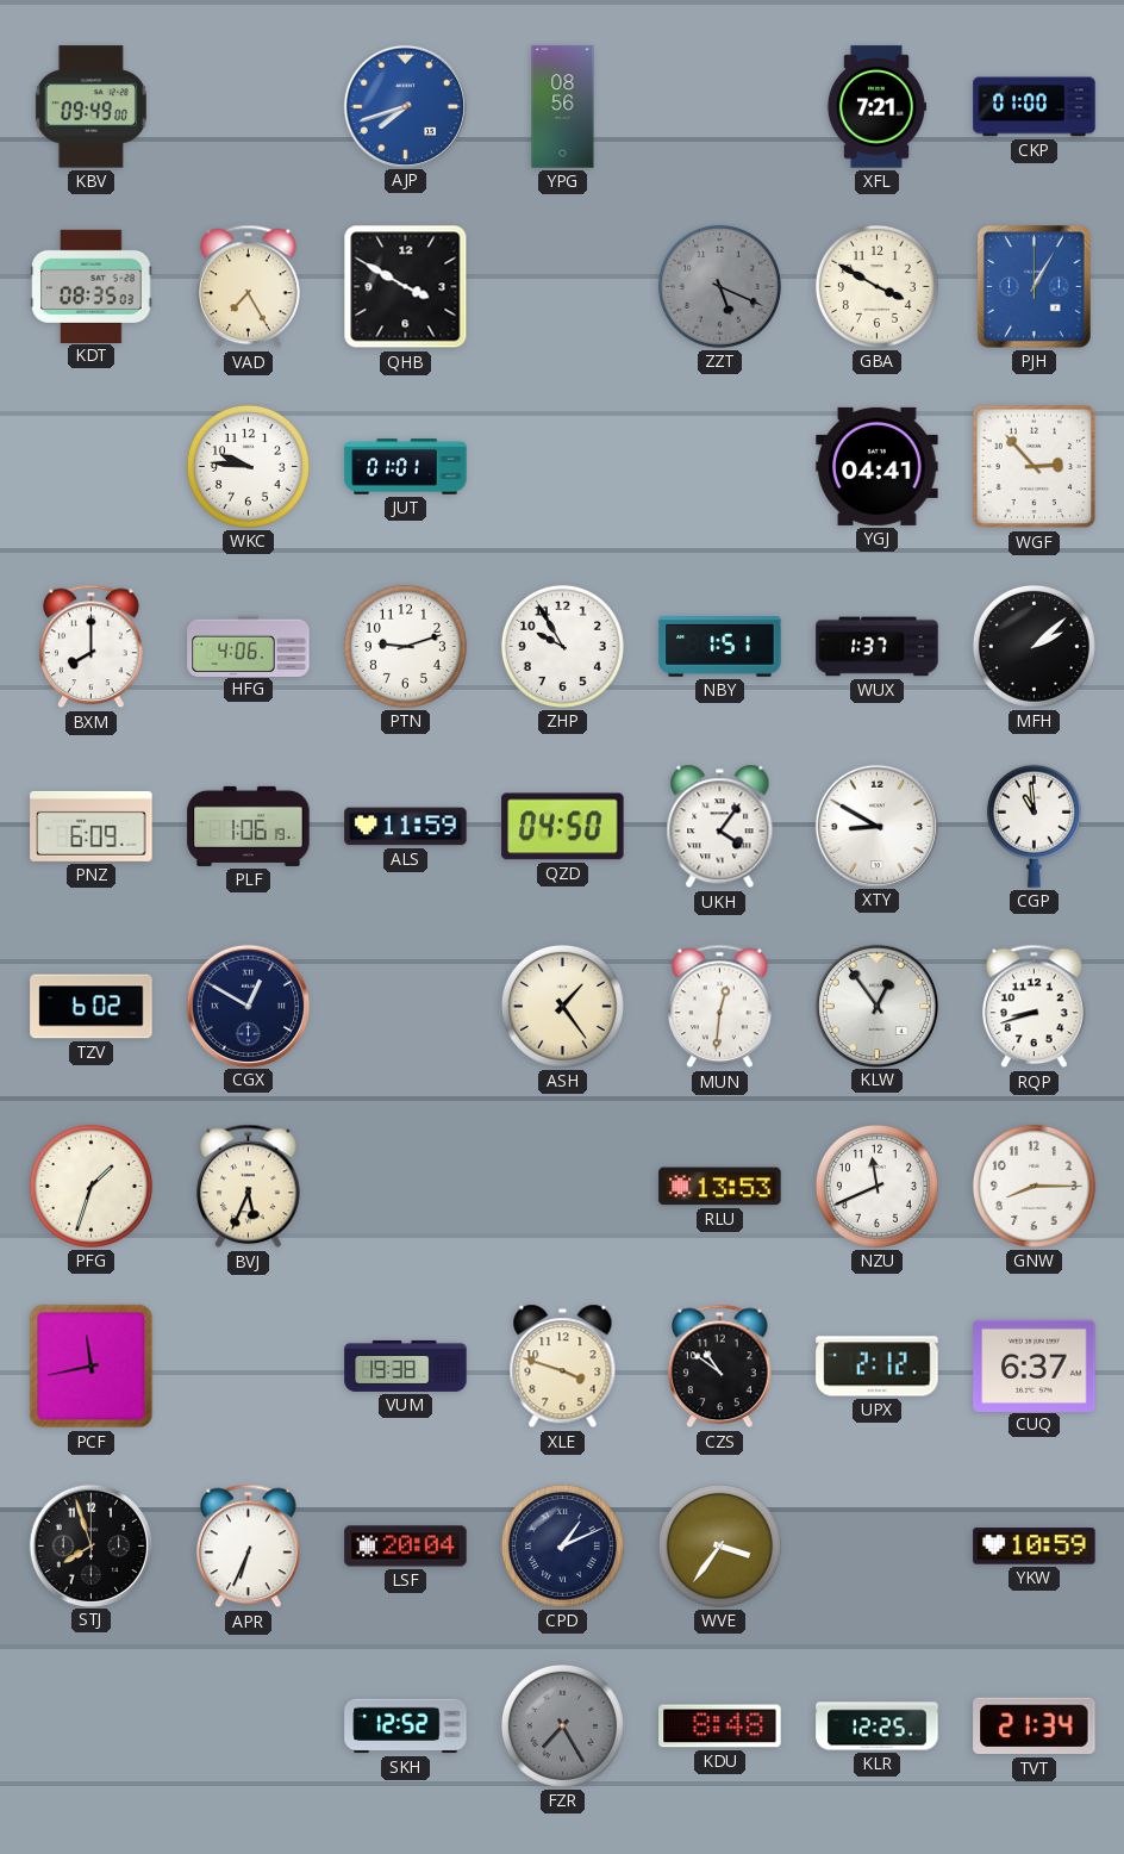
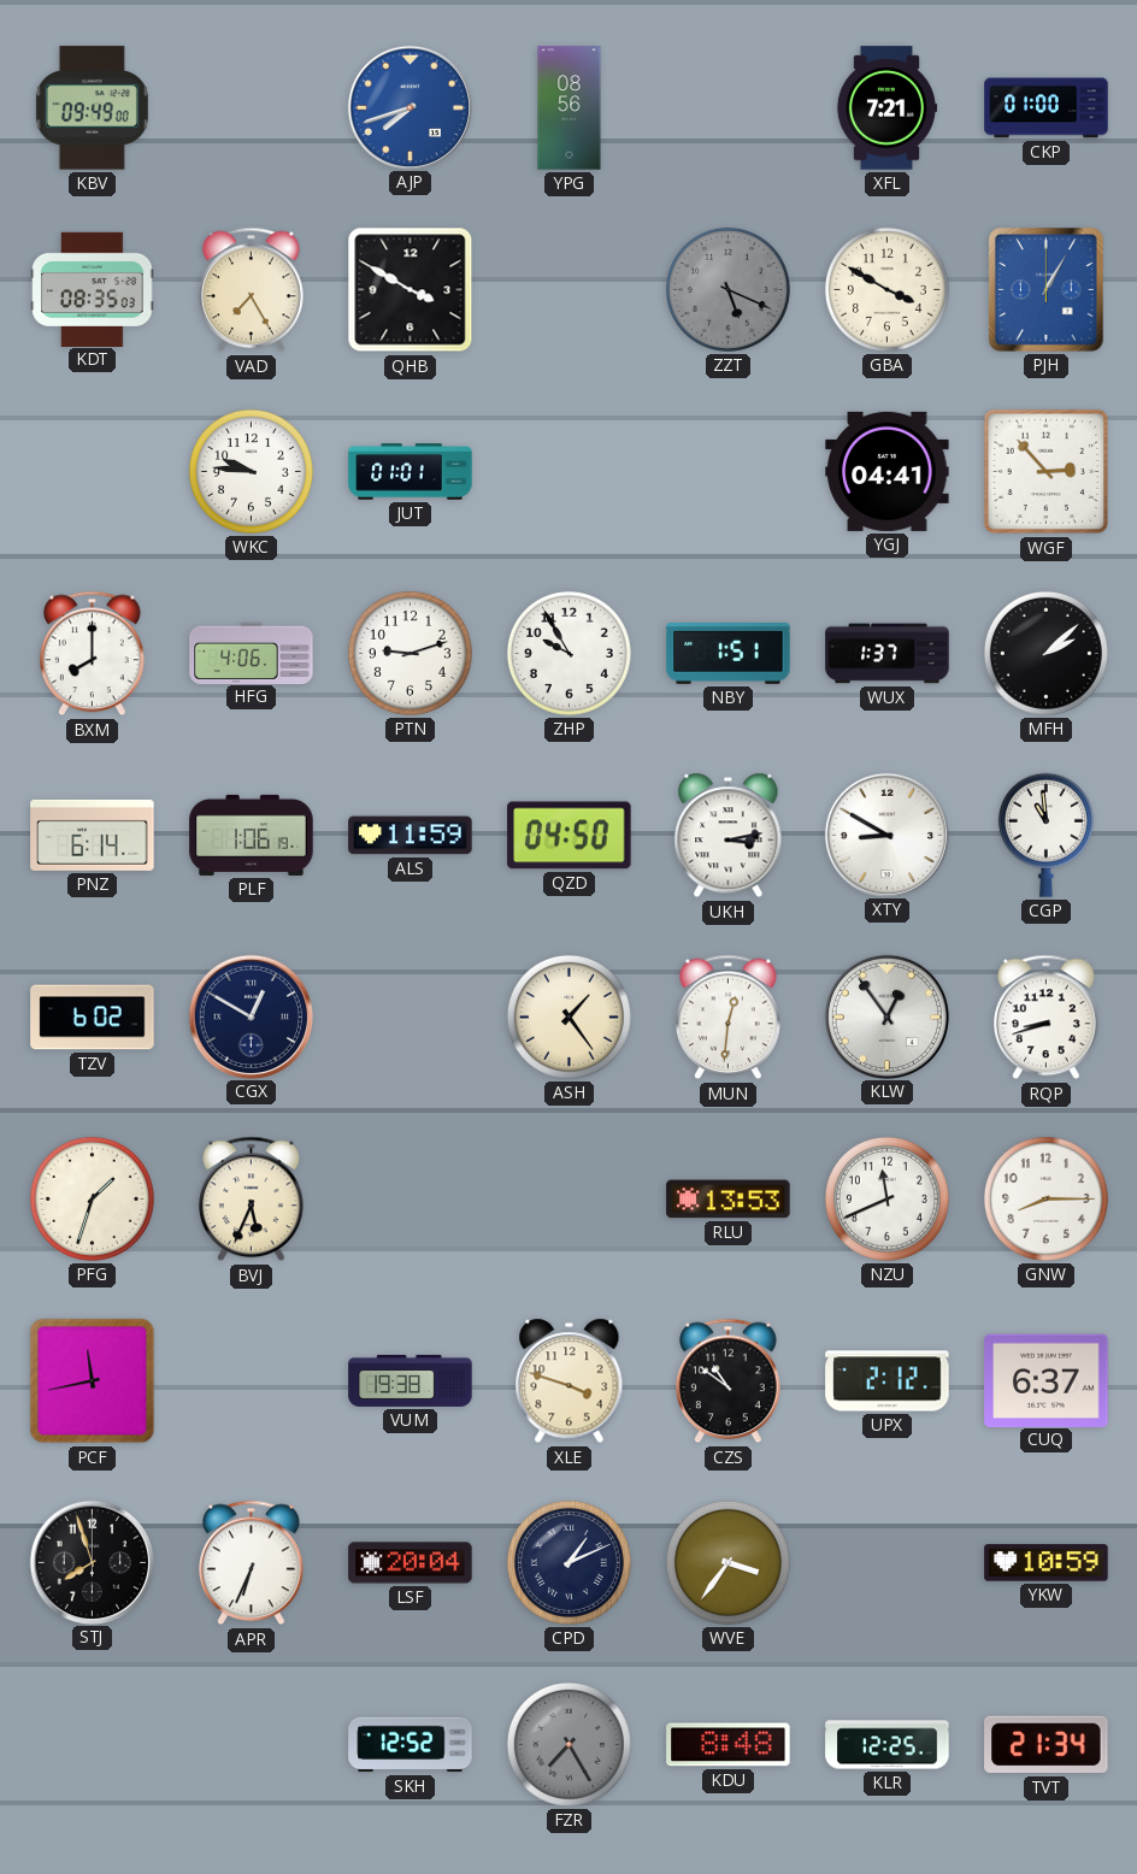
PNZ: 6:09 -> 6:14 (93, 835)
UKH: 4:06 -> 3:13 (729, 836)
